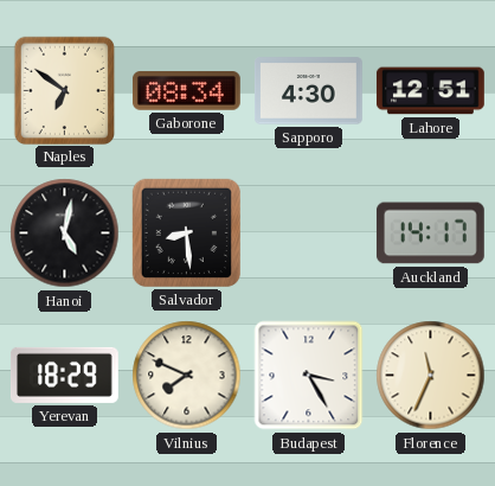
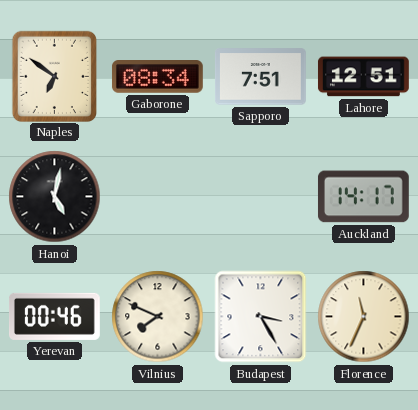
Sapporo: 4:30 -> 7:51 (261, 77)
Salvador: 8:29 -> none (186, 232)
Yerevan: 18:29 -> 00:46 (55, 316)
